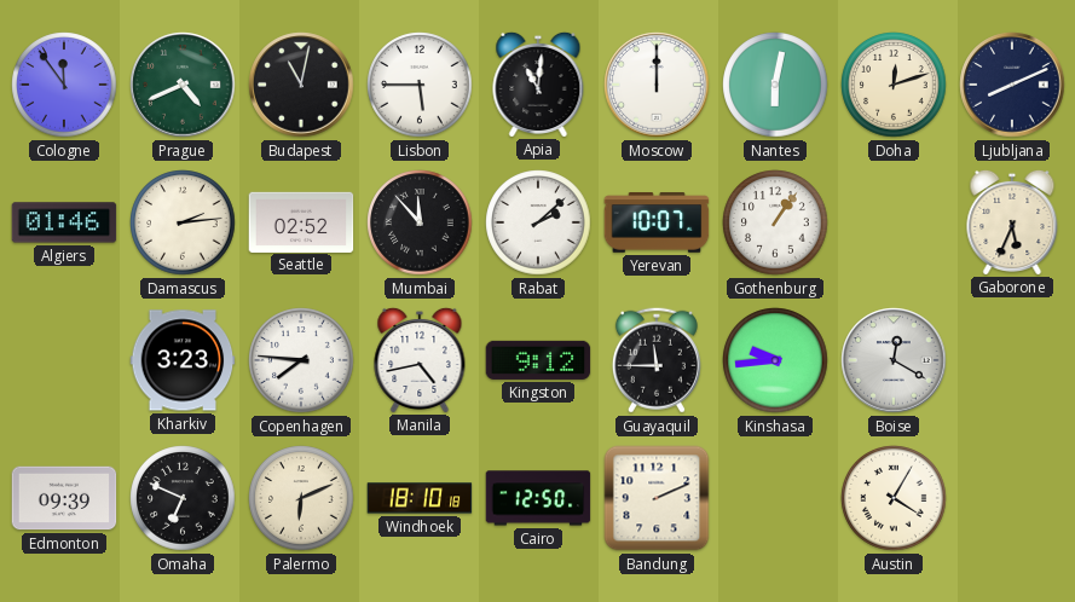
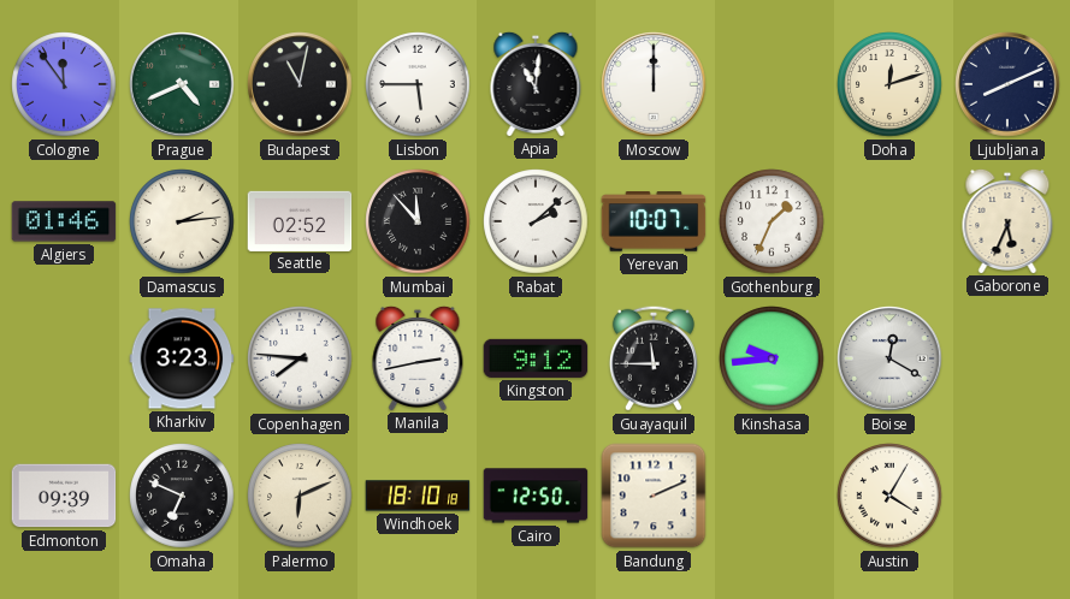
Nantes: 6:02 -> none (775, 85)
Gothenburg: 1:06 -> 1:34 (772, 221)
Manila: 4:43 -> 2:43 (418, 357)
